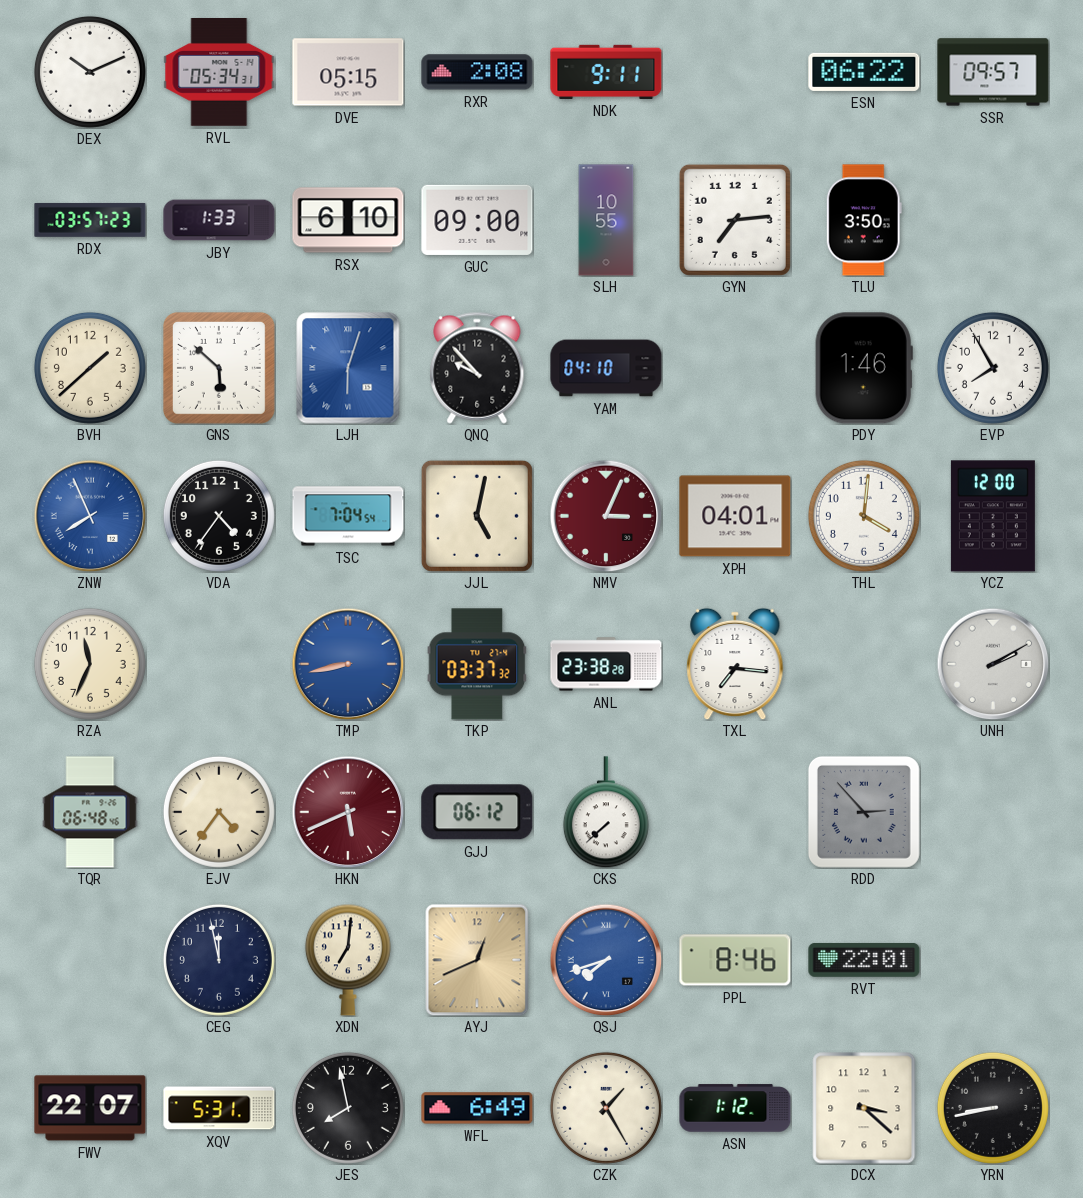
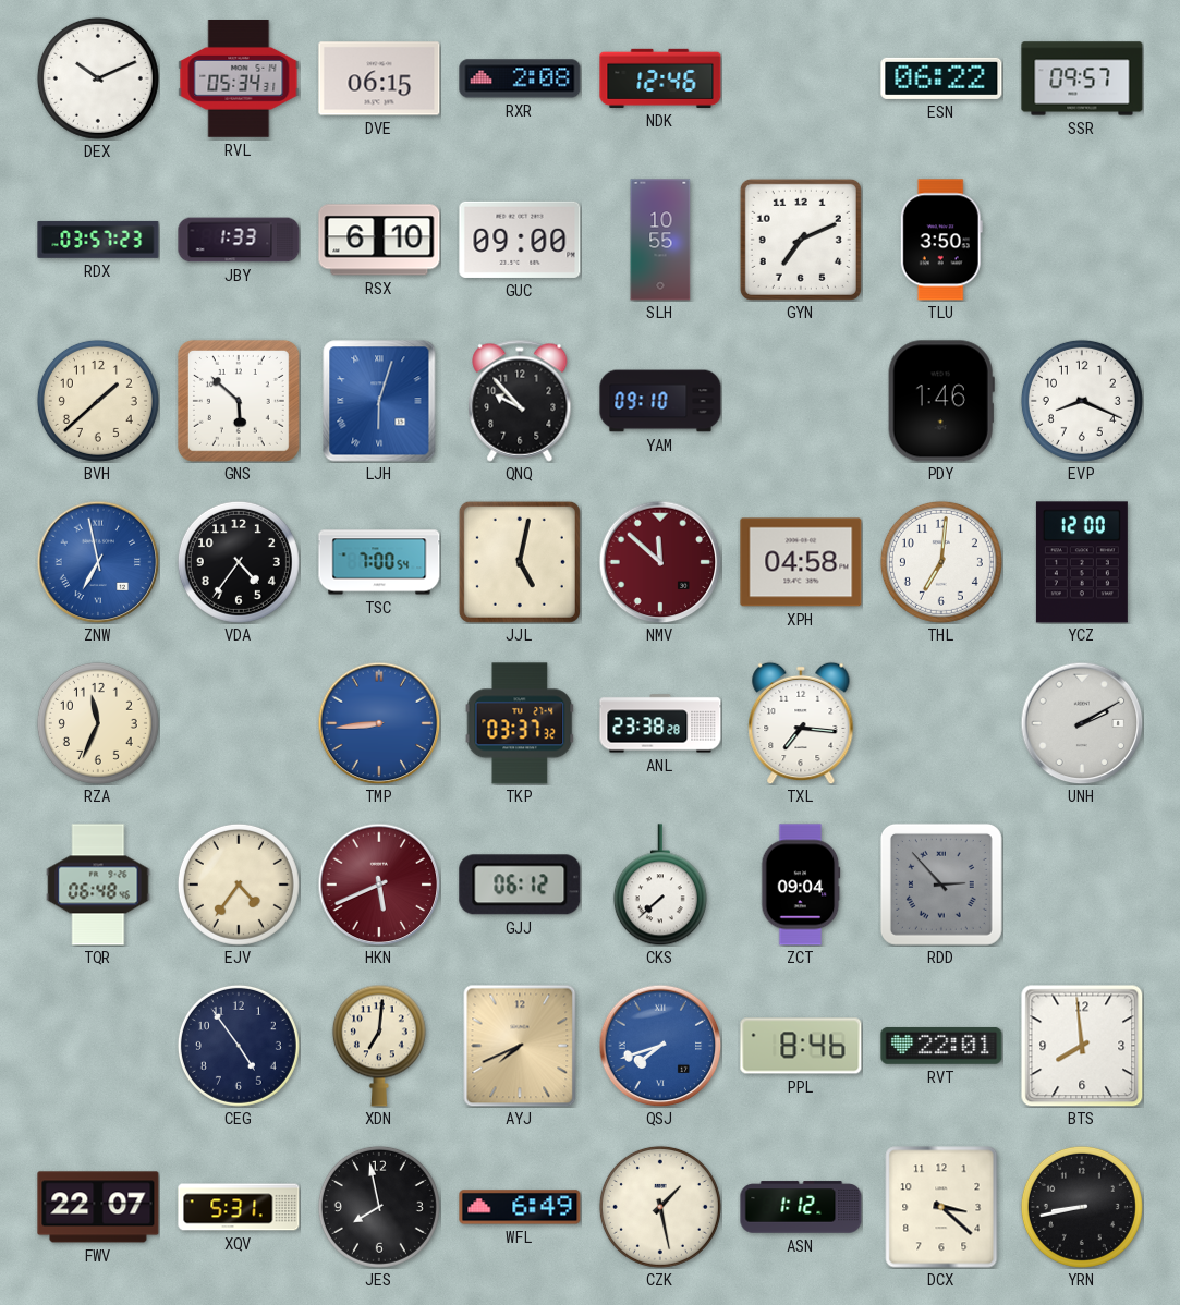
DVE: 05:15 -> 06:15 (379, 78)
NDK: 9:11 -> 12:46 (660, 78)
GYN: 7:14 -> 7:11 (801, 240)
YAM: 04:10 -> 09:10 (660, 401)
EVP: 7:55 -> 8:19 (1082, 401)
ZNW: 7:56 -> 6:58 (98, 562)
TSC: 7:04 -> 7:00 (379, 562)
NMV: 3:04 -> 11:52 (660, 562)
XPH: 04:01 -> 04:58 (801, 562)
THL: 4:01 -> 7:01 (941, 562)
TMP: 8:43 -> 8:44 (379, 723)
ZCT: none -> 09:04 (801, 885)
CEG: 11:58 -> 4:54 (239, 1046)
AYJ: 12:41 -> 7:41 (520, 1046)
BTS: none -> 7:59 (1082, 1046)
CZK: 1:25 -> 1:28 (660, 1207)
